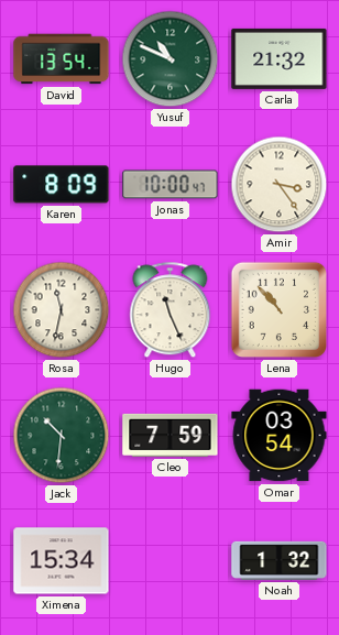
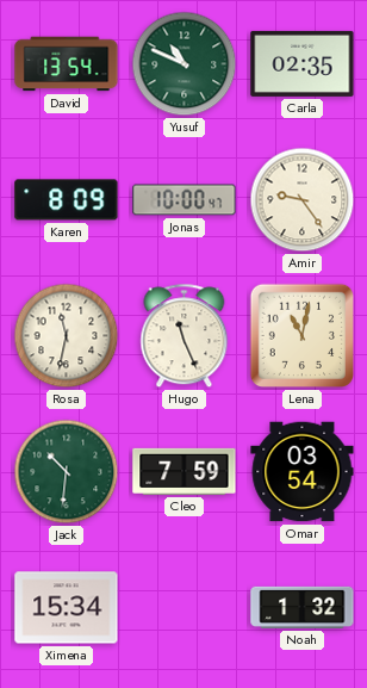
Carla: 21:32 -> 02:35 (303, 63)
Amir: 3:24 -> 9:24 (303, 200)
Lena: 10:53 -> 11:02 (303, 336)
